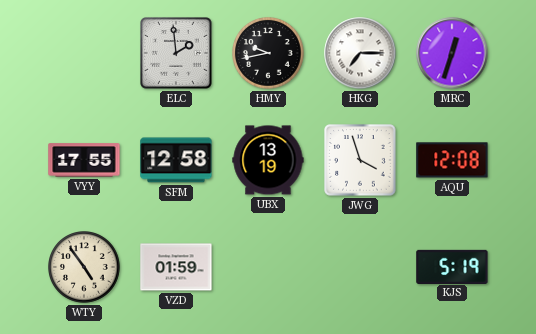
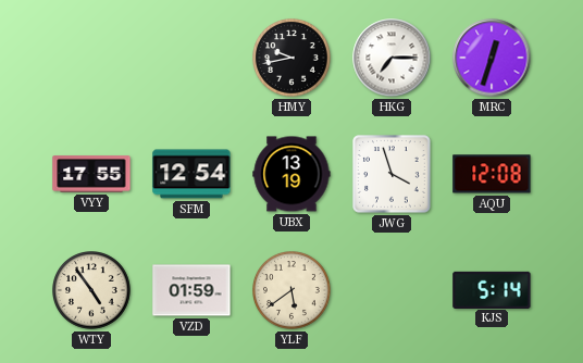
ELC: 1:59 -> none (177, 54)
SFM: 12:58 -> 12:54 (191, 174)
YLF: none -> 5:39 (293, 291)
KJS: 5:19 -> 5:14 (492, 289)
